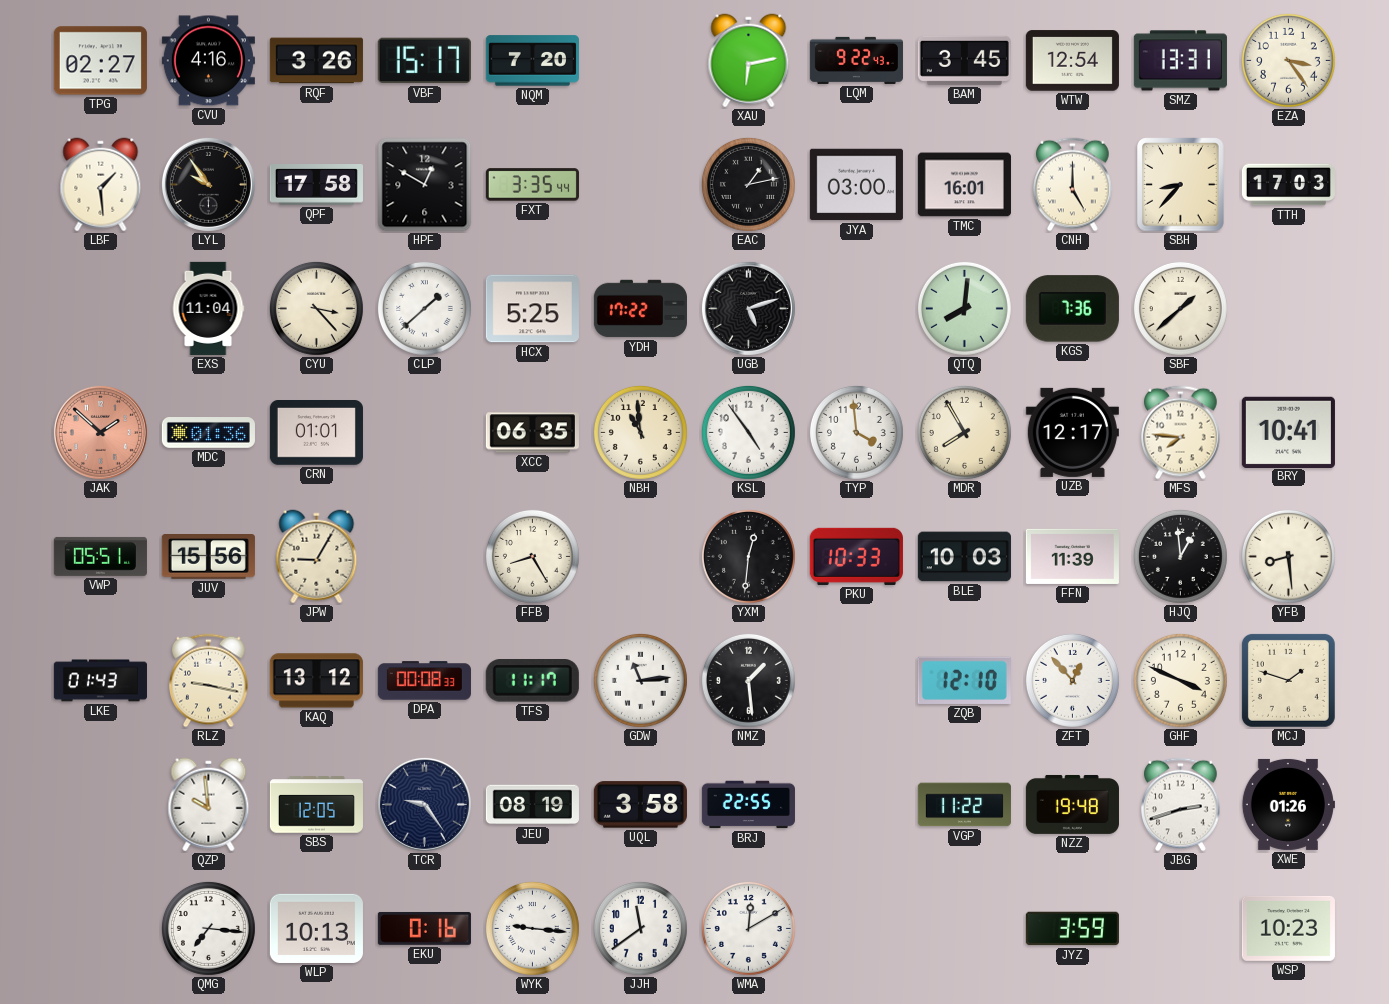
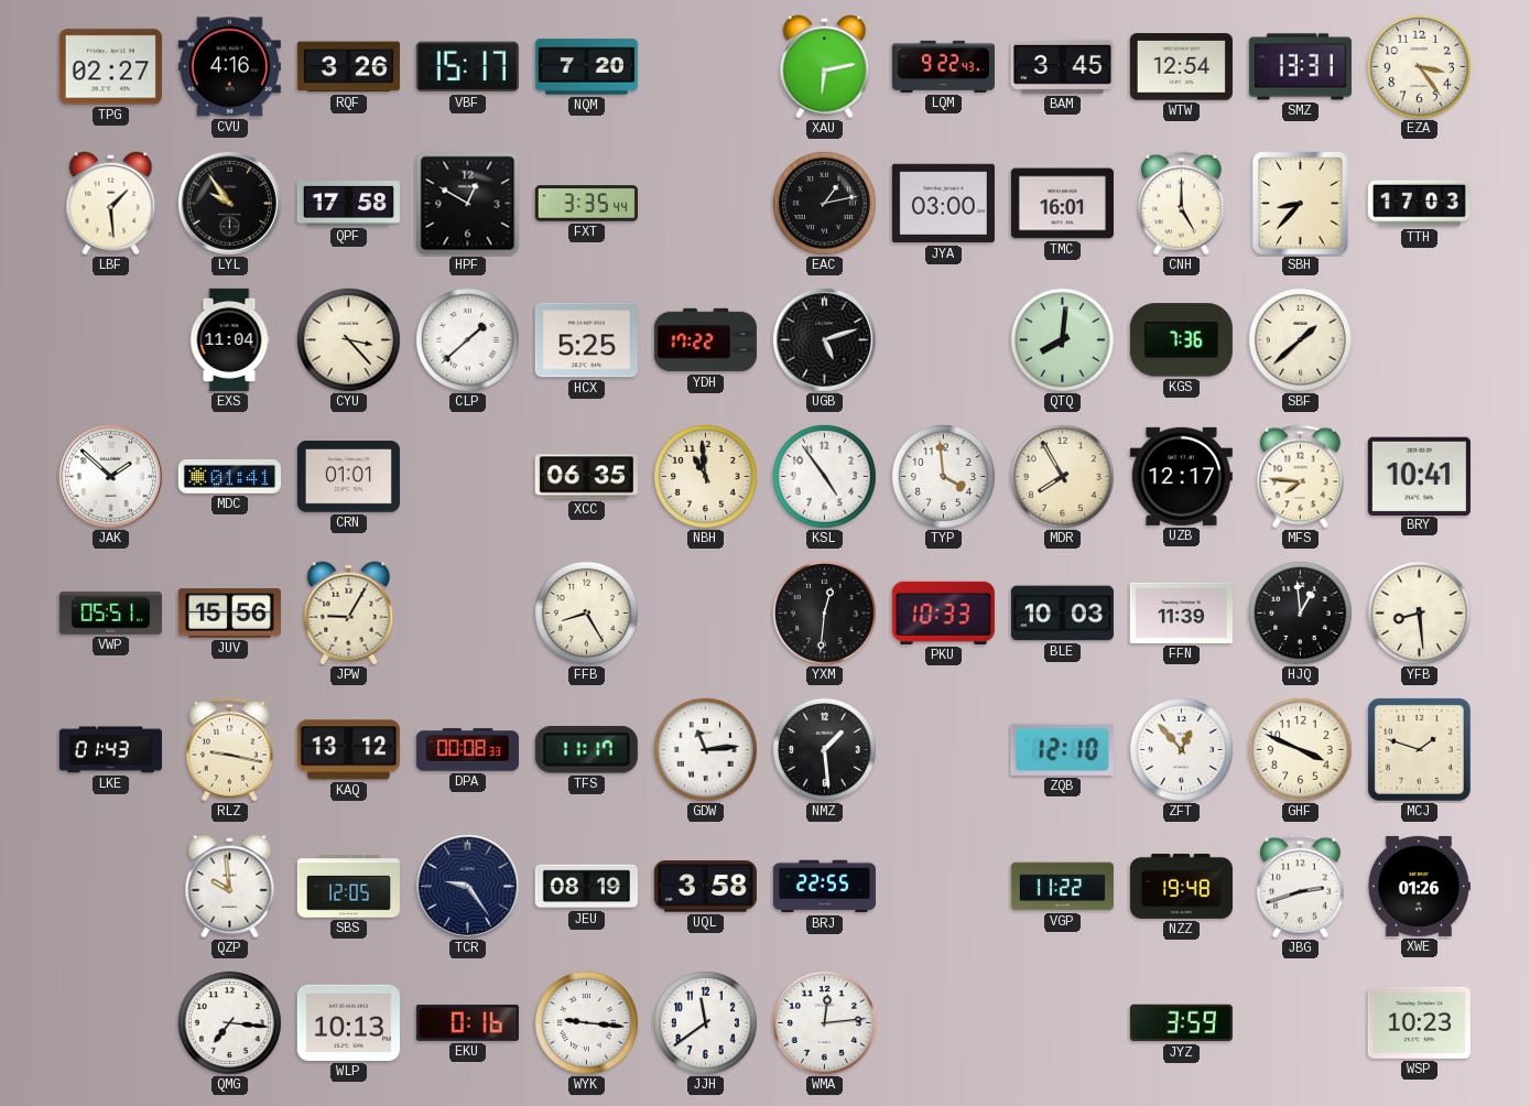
JAK dial: salmon -> white (110, 476)
MDC: 01:36 -> 01:41 (229, 477)
WMA: 12:10 -> 12:14 (824, 1022)
